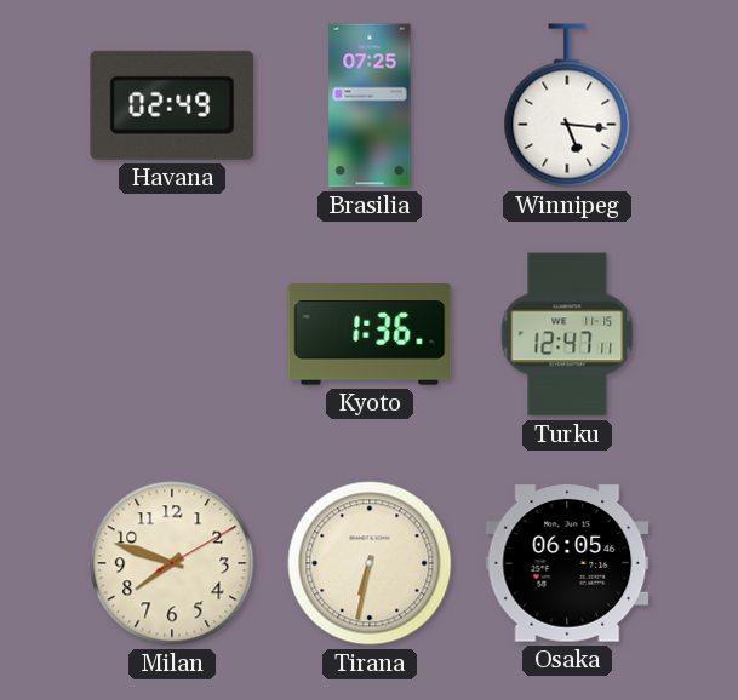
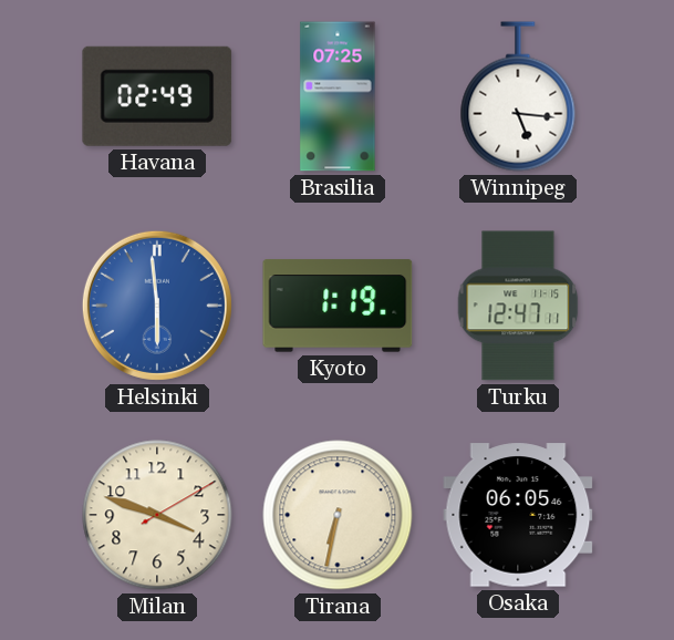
Helsinki: none -> 5:59 (157, 306)
Kyoto: 1:36 -> 1:19 (338, 306)
Milan: 7:48 -> 3:48 (157, 515)
